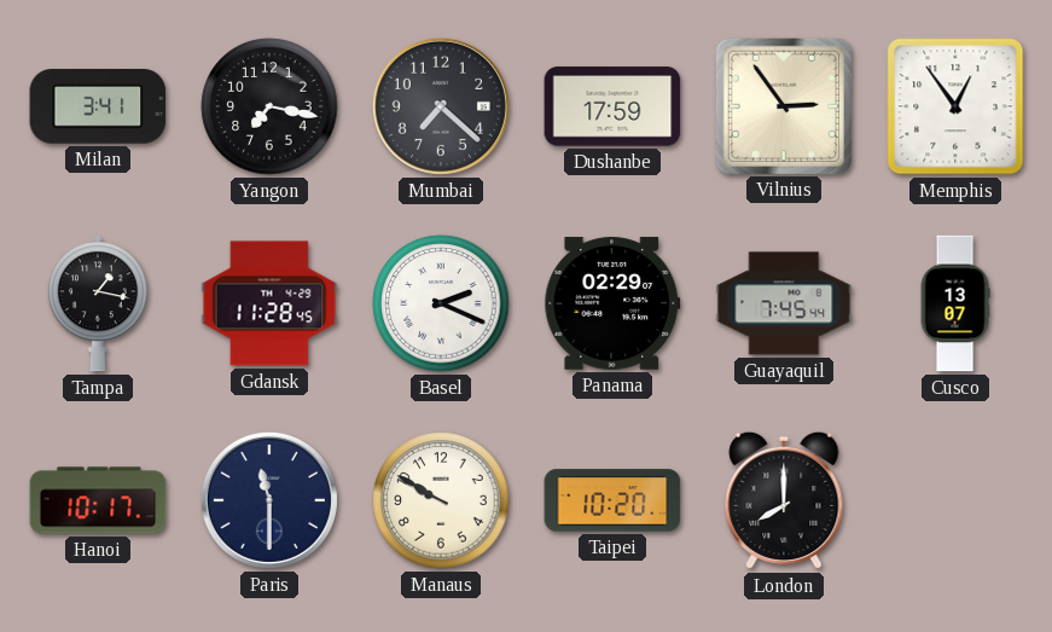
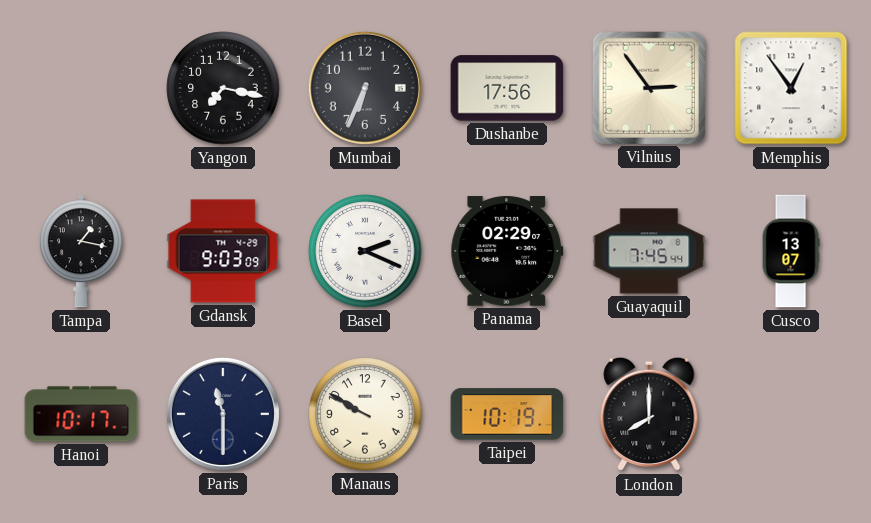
Milan: 3:41 -> none (98, 108)
Mumbai: 7:22 -> 6:34 (365, 88)
Dushanbe: 17:59 -> 17:56 (507, 88)
Gdansk: 11:28 -> 9:03 (223, 251)
Taipei: 10:20 -> 10:19 (507, 414)
